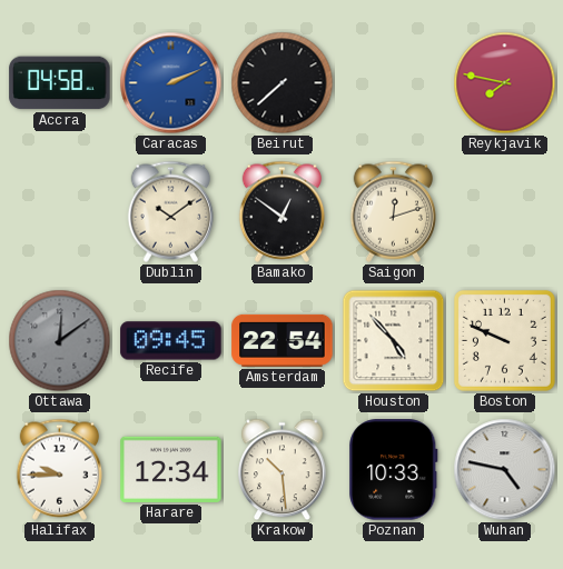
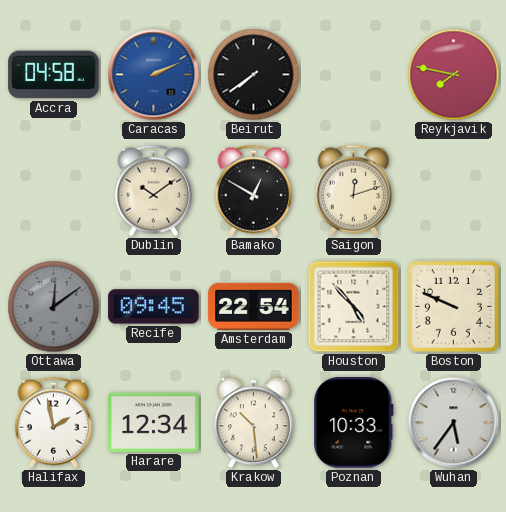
Beirut: 7:38 -> 7:39 (254, 75)
Bamako: 12:51 -> 12:50 (253, 190)
Halifax: 9:45 -> 1:58 (53, 422)
Wuhan: 4:47 -> 5:36 (454, 423)
